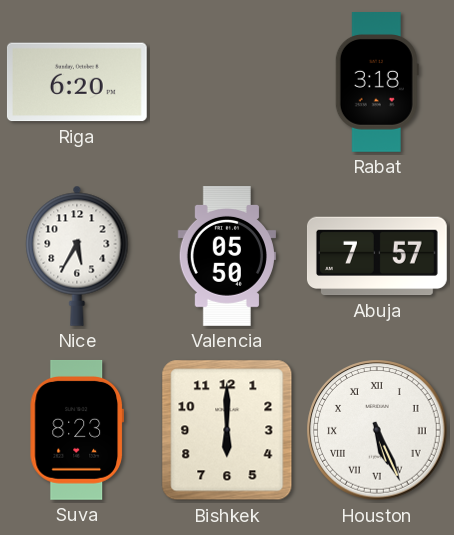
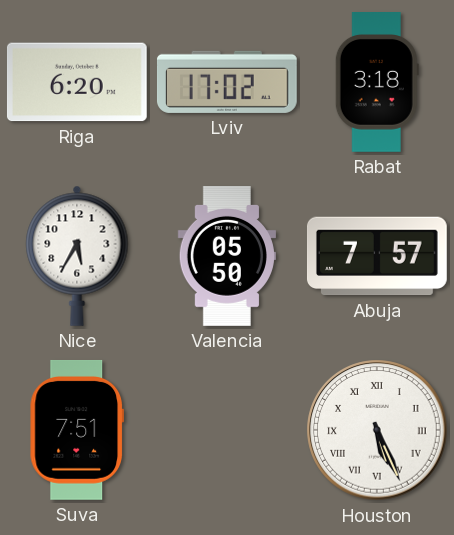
Lviv: none -> 17:02 (227, 82)
Suva: 8:23 -> 7:51 (76, 430)
Bishkek: 6:00 -> none (227, 430)
